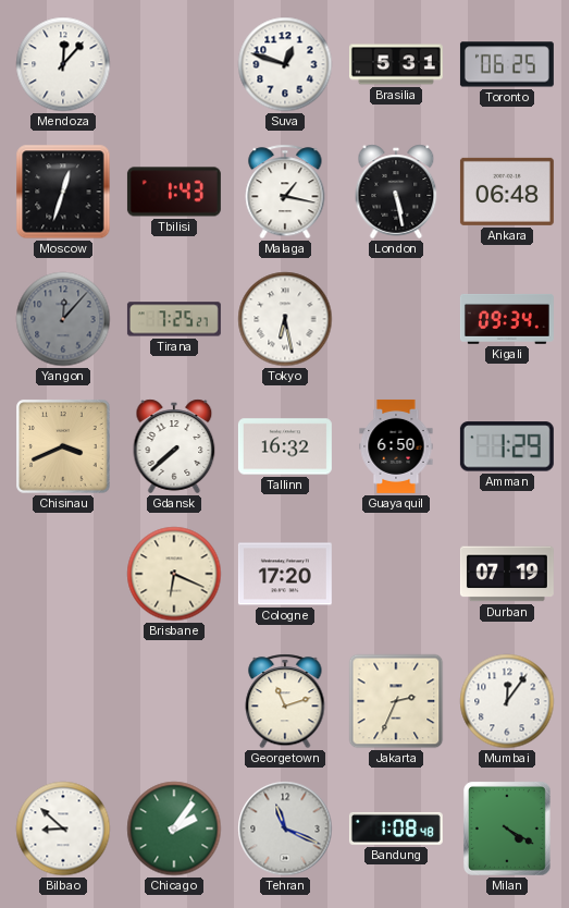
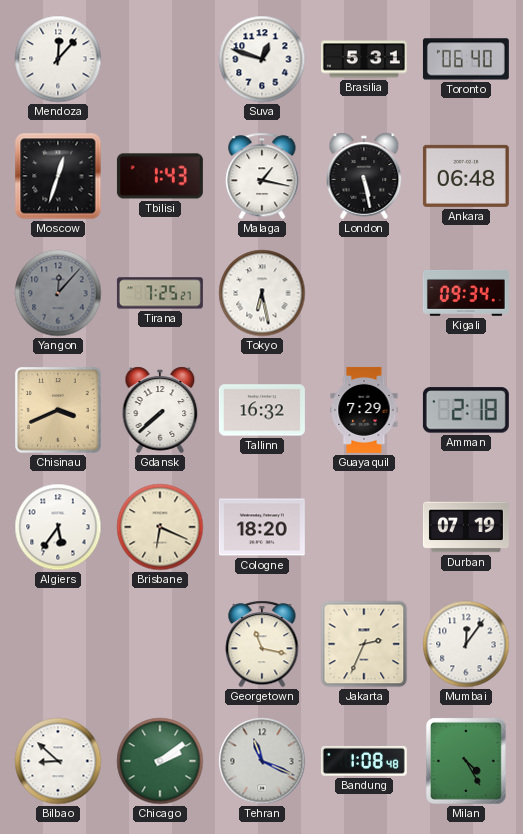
Toronto: 06:25 -> 06:40 (466, 59)
Guayaquil: 6:50 -> 7:29 (364, 410)
Amman: 1:29 -> 2:18 (466, 410)
Algiers: none -> 5:36 (58, 527)
Cologne: 17:20 -> 18:20 (262, 527)
Georgetown: 11:12 -> 11:17 (262, 644)
Chicago: 2:06 -> 2:09 (160, 761)
Milan: 4:20 -> 4:25 (466, 761)
